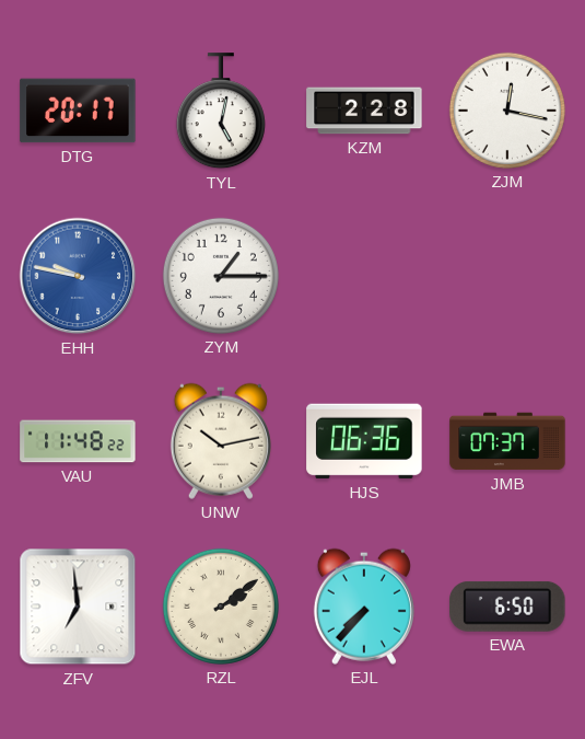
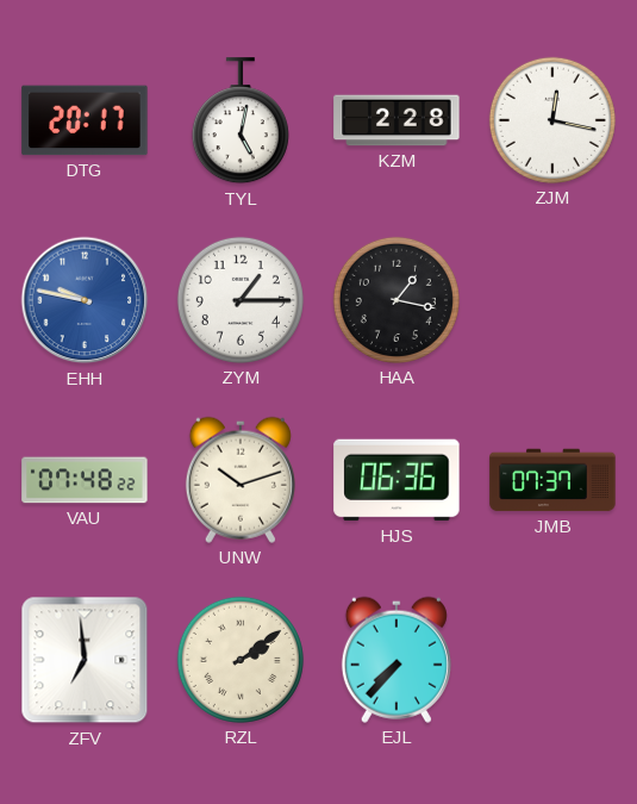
HAA: none -> 1:17 (396, 300)
VAU: 11:48 -> 07:48 (85, 480)
UNW: 10:13 -> 10:12 (241, 480)
EWA: 6:50 -> none (507, 607)
